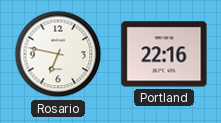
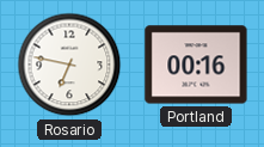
Portland: 22:16 -> 00:16 (196, 65)
